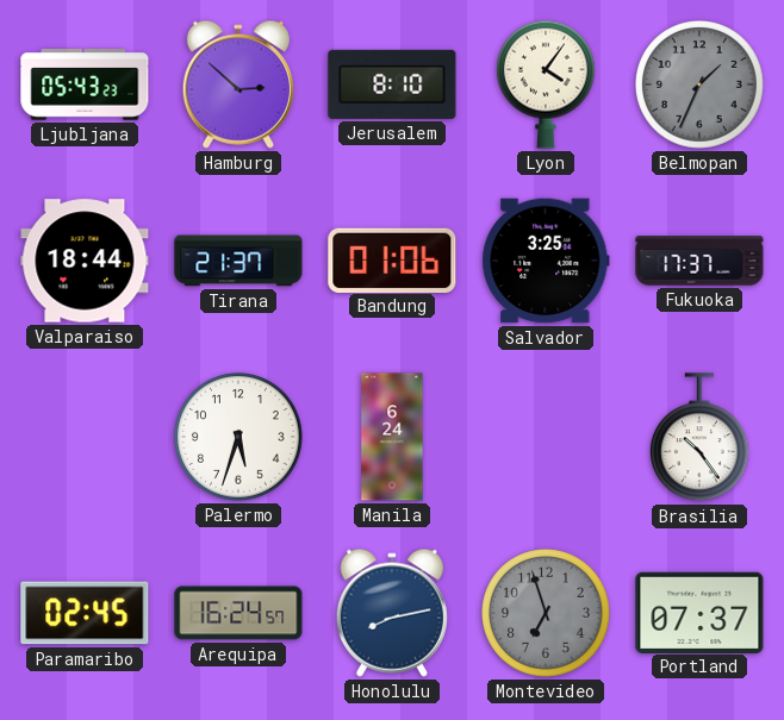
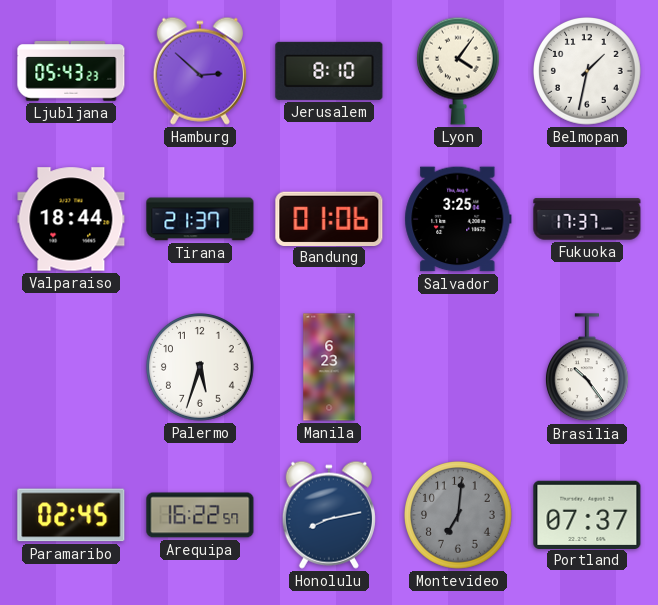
Belmopan: 1:34 -> 1:32 (588, 72)
Belmopan dial: grey -> white (588, 72)
Manila: 6:24 -> 6:23 (329, 367)
Arequipa: 16:24 -> 16:22 (200, 515)
Montevideo: 6:57 -> 7:01 (459, 516)
